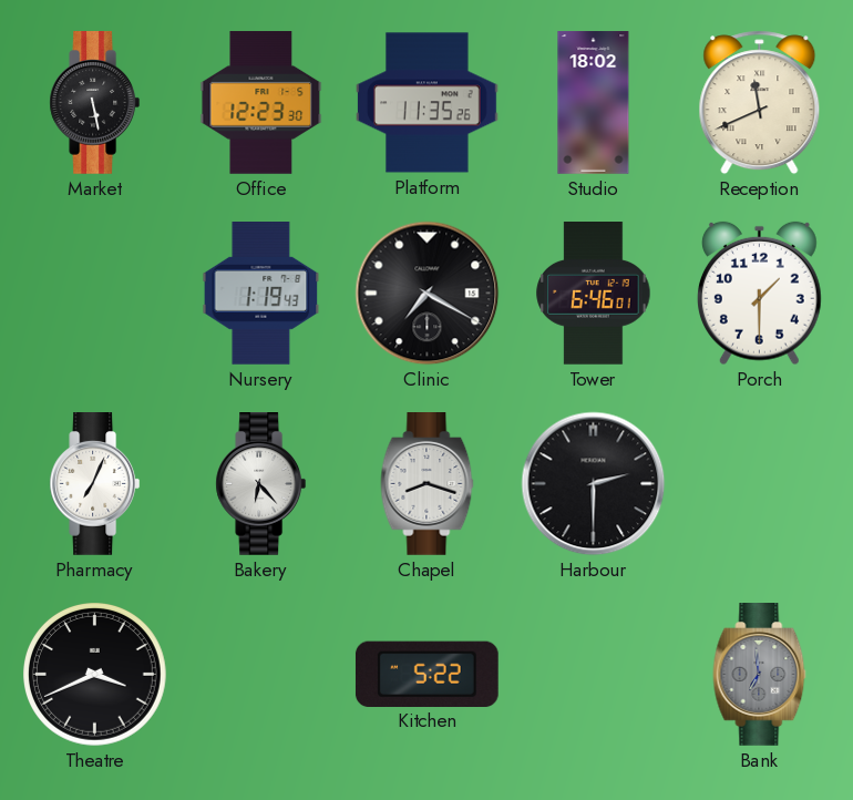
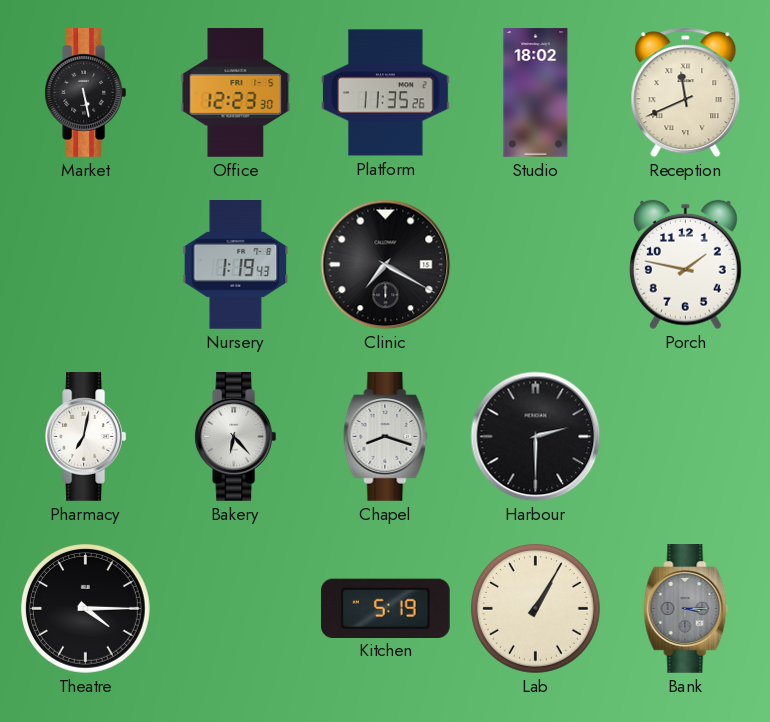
Tower: 6:46 -> none (594, 294)
Porch: 1:30 -> 1:47 (685, 265)
Pharmacy: 7:04 -> 7:02 (86, 437)
Theatre: 3:41 -> 4:15 (86, 609)
Kitchen: 5:22 -> 5:19 (385, 608)
Lab: none -> 1:05 (536, 609)
Bank: 6:59 -> 3:15 (686, 609)
